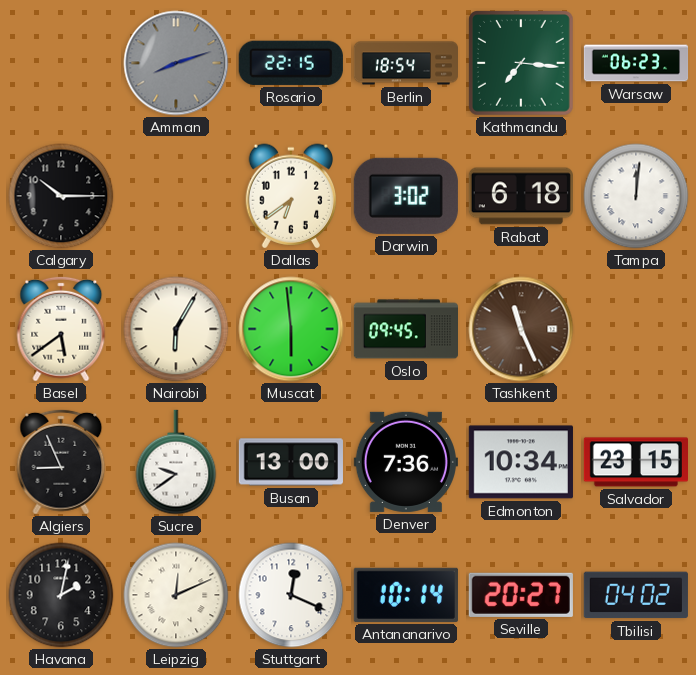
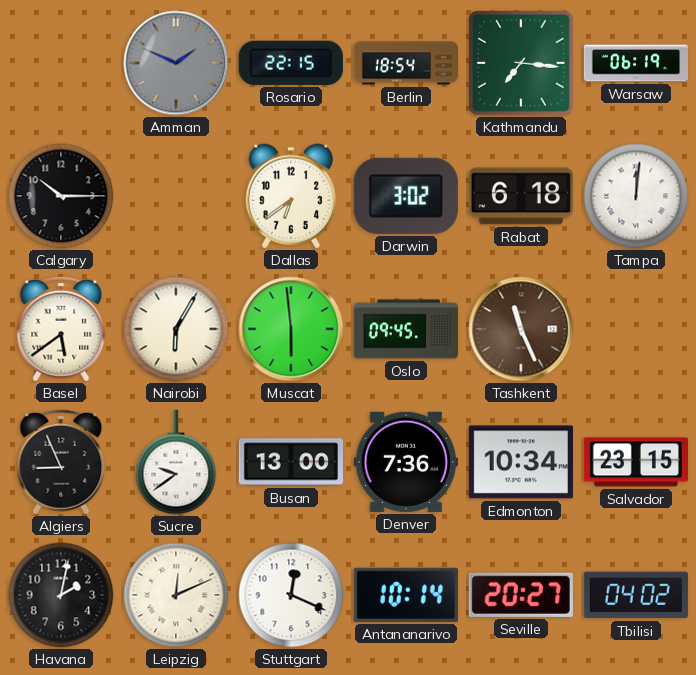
Amman: 8:12 -> 1:49 (176, 63)
Warsaw: 06:23 -> 06:19 (636, 63)
